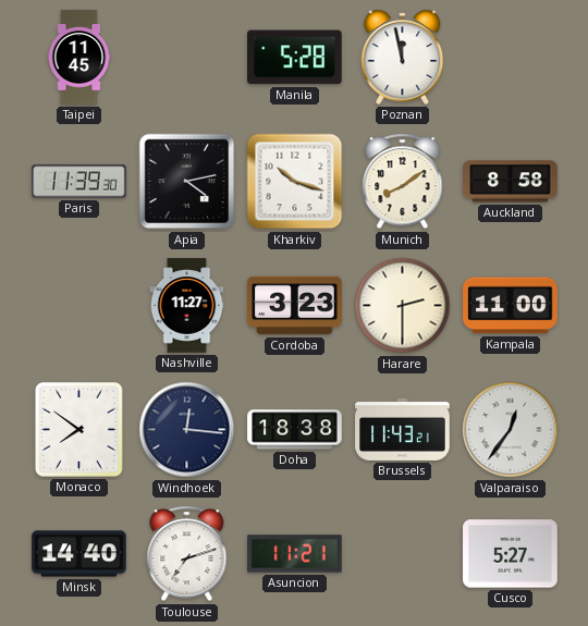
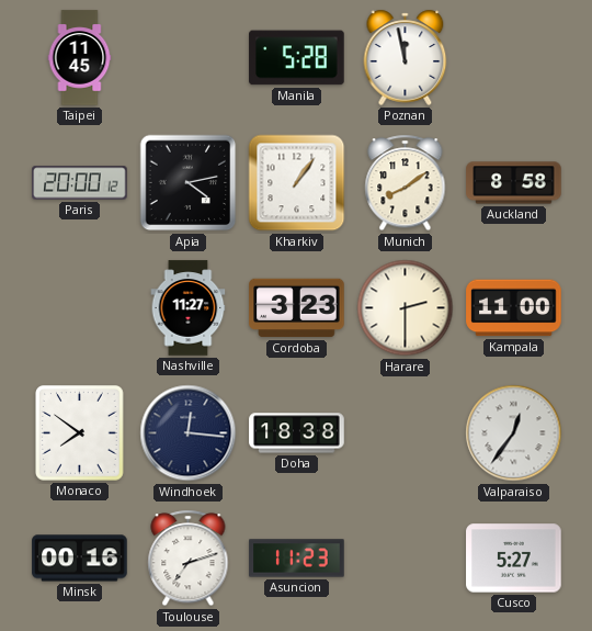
Paris: 11:39 -> 20:00 (80, 183)
Kharkiv: 10:18 -> 1:06 (297, 183)
Brussels: 11:43 -> none (403, 429)
Minsk: 14:40 -> 00:16 (80, 559)
Asuncion: 11:21 -> 11:23 (297, 559)
